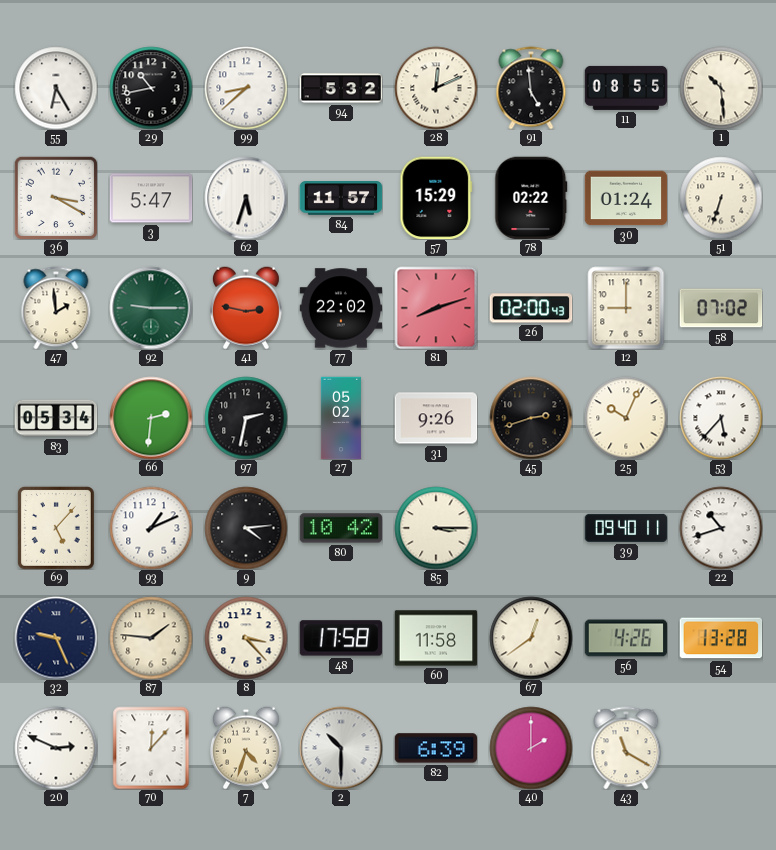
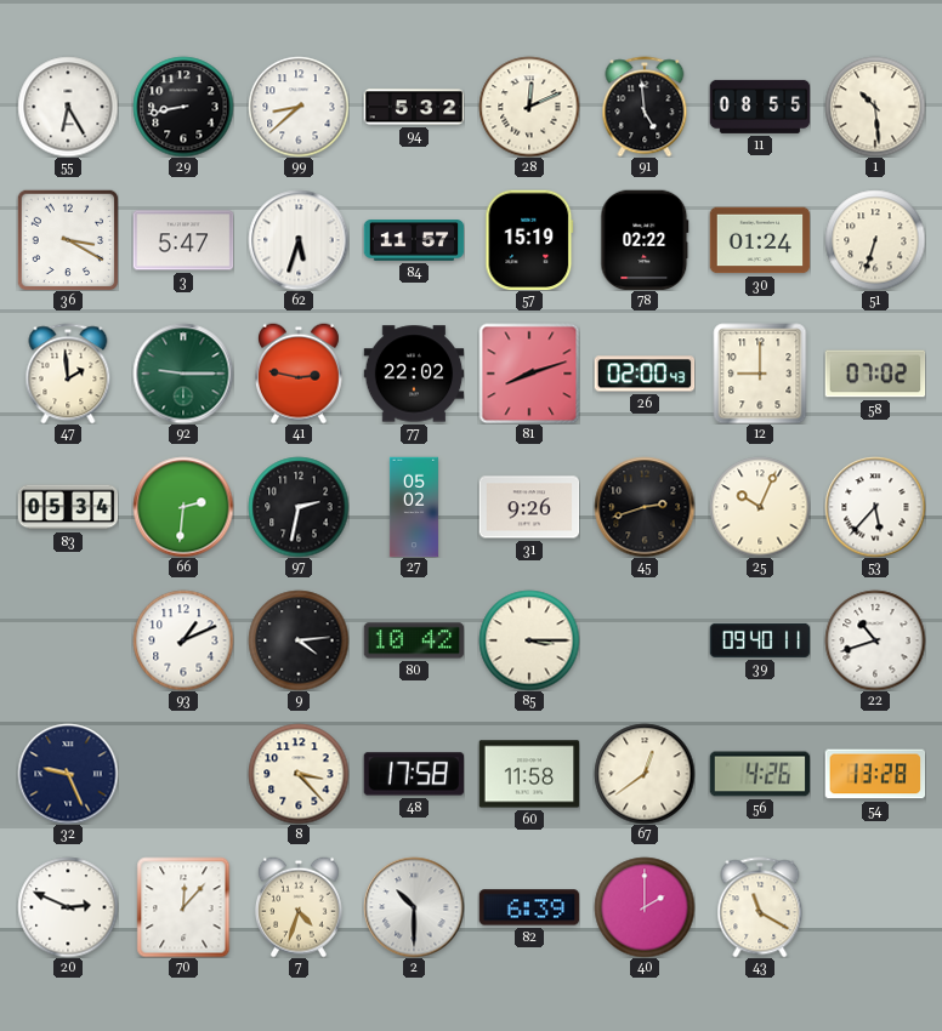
29: 10:43 -> 8:43 (183, 107)
57: 15:29 -> 15:19 (529, 240)
69: 5:07 -> none (56, 528)
87: 1:46 -> none (151, 638)
